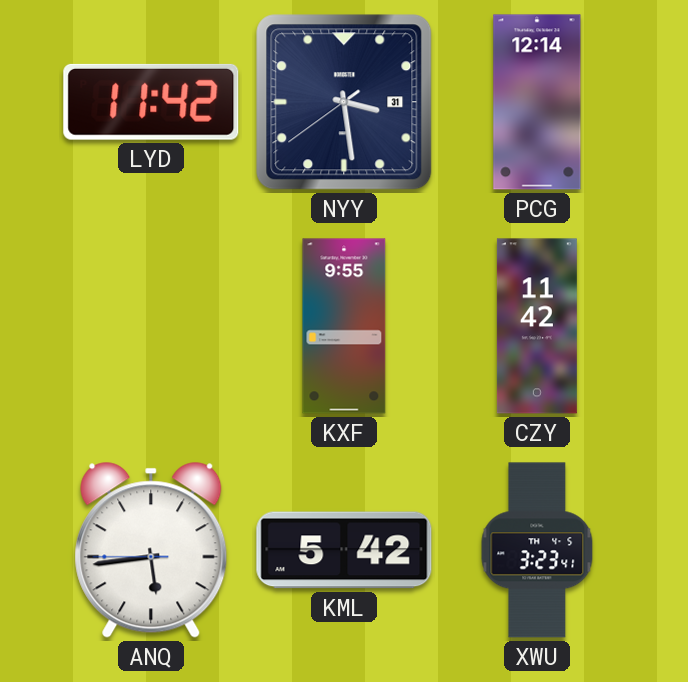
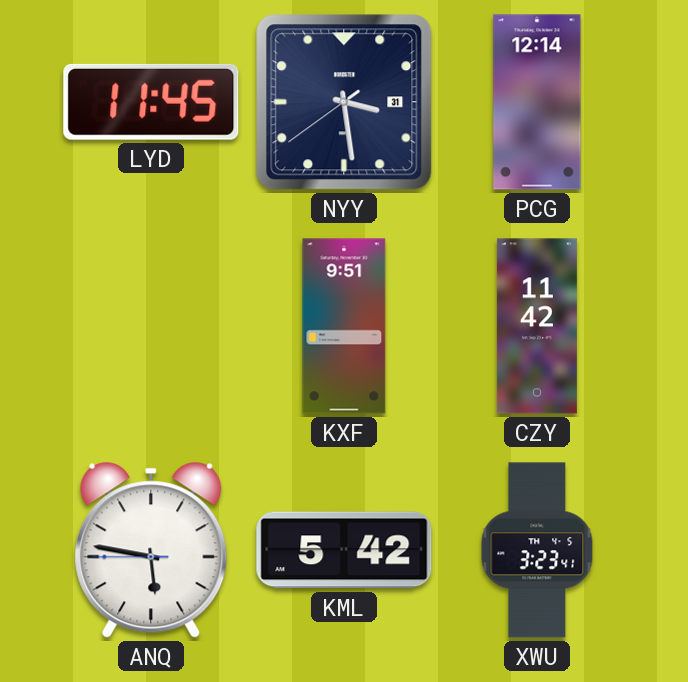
LYD: 11:42 -> 11:45 (151, 102)
KXF: 9:55 -> 9:51 (344, 326)
ANQ: 5:43 -> 5:46 (151, 550)
